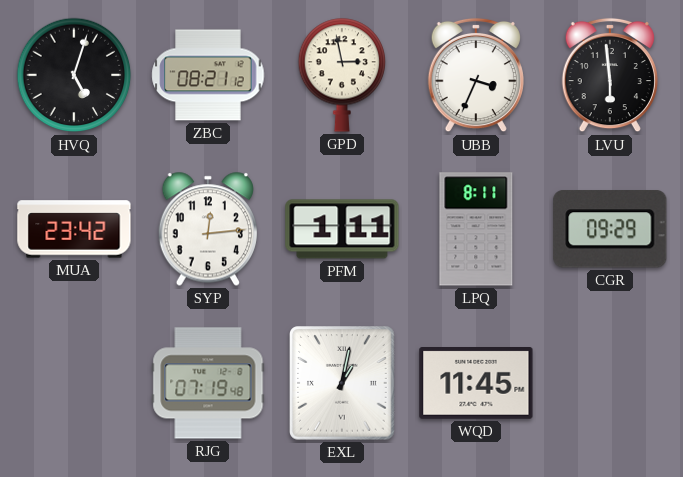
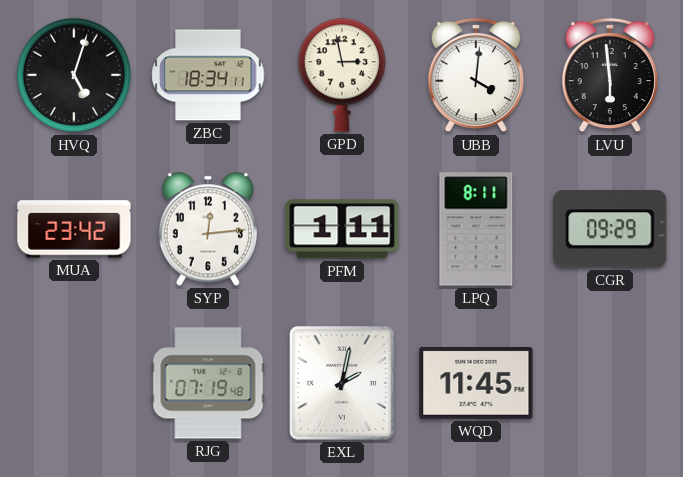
ZBC: 08:21 -> 18:34 (208, 75)
UBB: 3:34 -> 4:01 (476, 75)
EXL: 1:02 -> 2:02 (343, 383)
